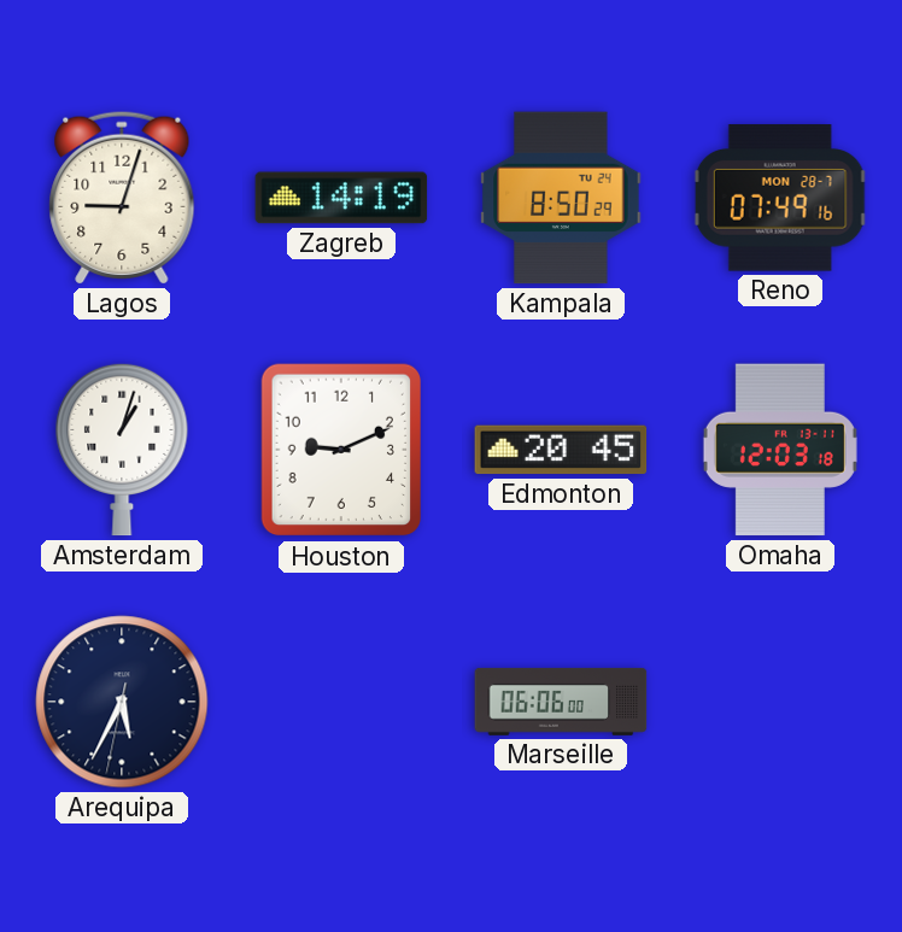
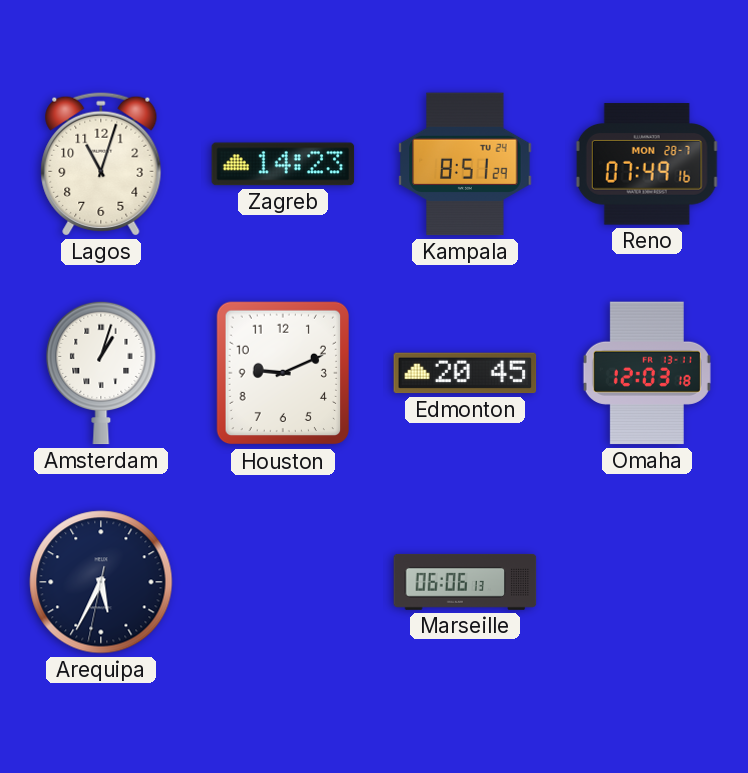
Lagos: 9:03 -> 11:03 (101, 164)
Zagreb: 14:19 -> 14:23 (283, 164)
Kampala: 8:50 -> 8:51 (465, 164)
Marseille: 06:06:00 -> 06:06:13 (465, 582)
